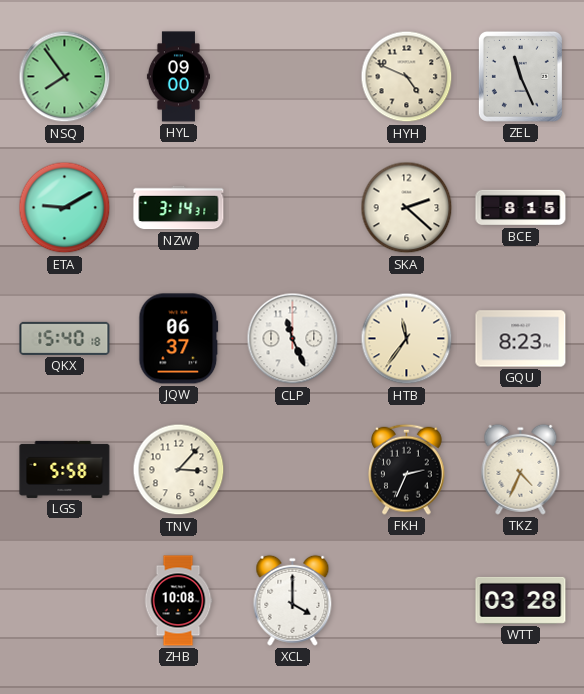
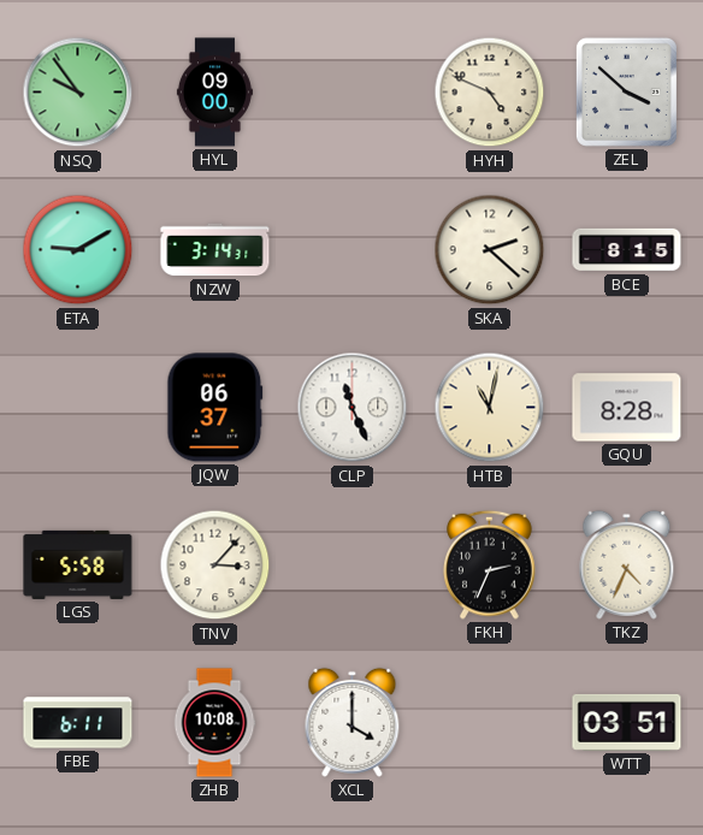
NSQ: 7:54 -> 9:54 (78, 93)
ZEL: 11:26 -> 3:52 (626, 91)
QKX: 15:40 -> none (65, 338)
HTB: 11:36 -> 11:02 (490, 408)
GQU: 8:23 -> 8:28 (627, 408)
FBE: none -> 6:11 (78, 723)
WTT: 03:28 -> 03:51 (627, 722)
